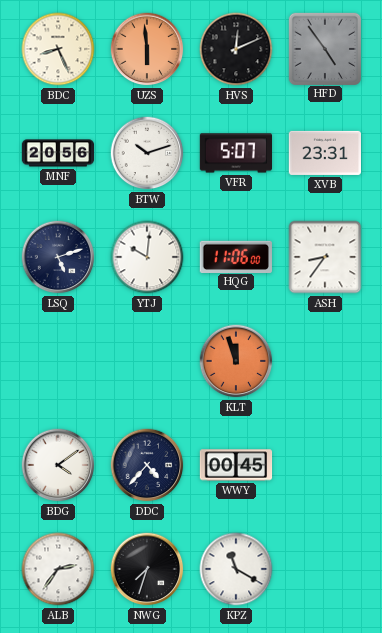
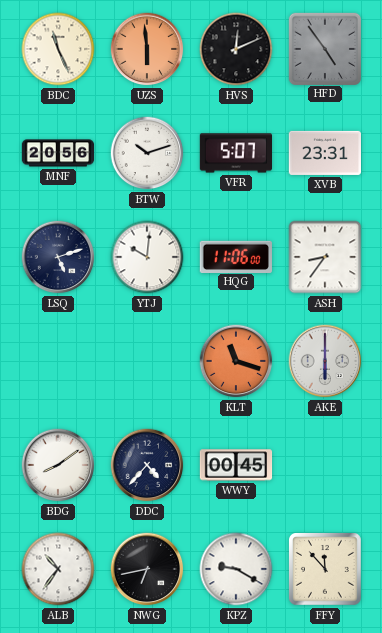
BDC: 8:26 -> 11:26 (58, 49)
KLT: 11:57 -> 11:18 (236, 361)
AKE: none -> 6:00 (325, 361)
BDG: 4:09 -> 8:09 (58, 465)
ALB: 2:36 -> 10:36 (58, 569)
NWG: 7:33 -> 6:43 (147, 569)
KPZ: 11:20 -> 9:20 (236, 569)
FFY: none -> 11:53 (326, 570)
